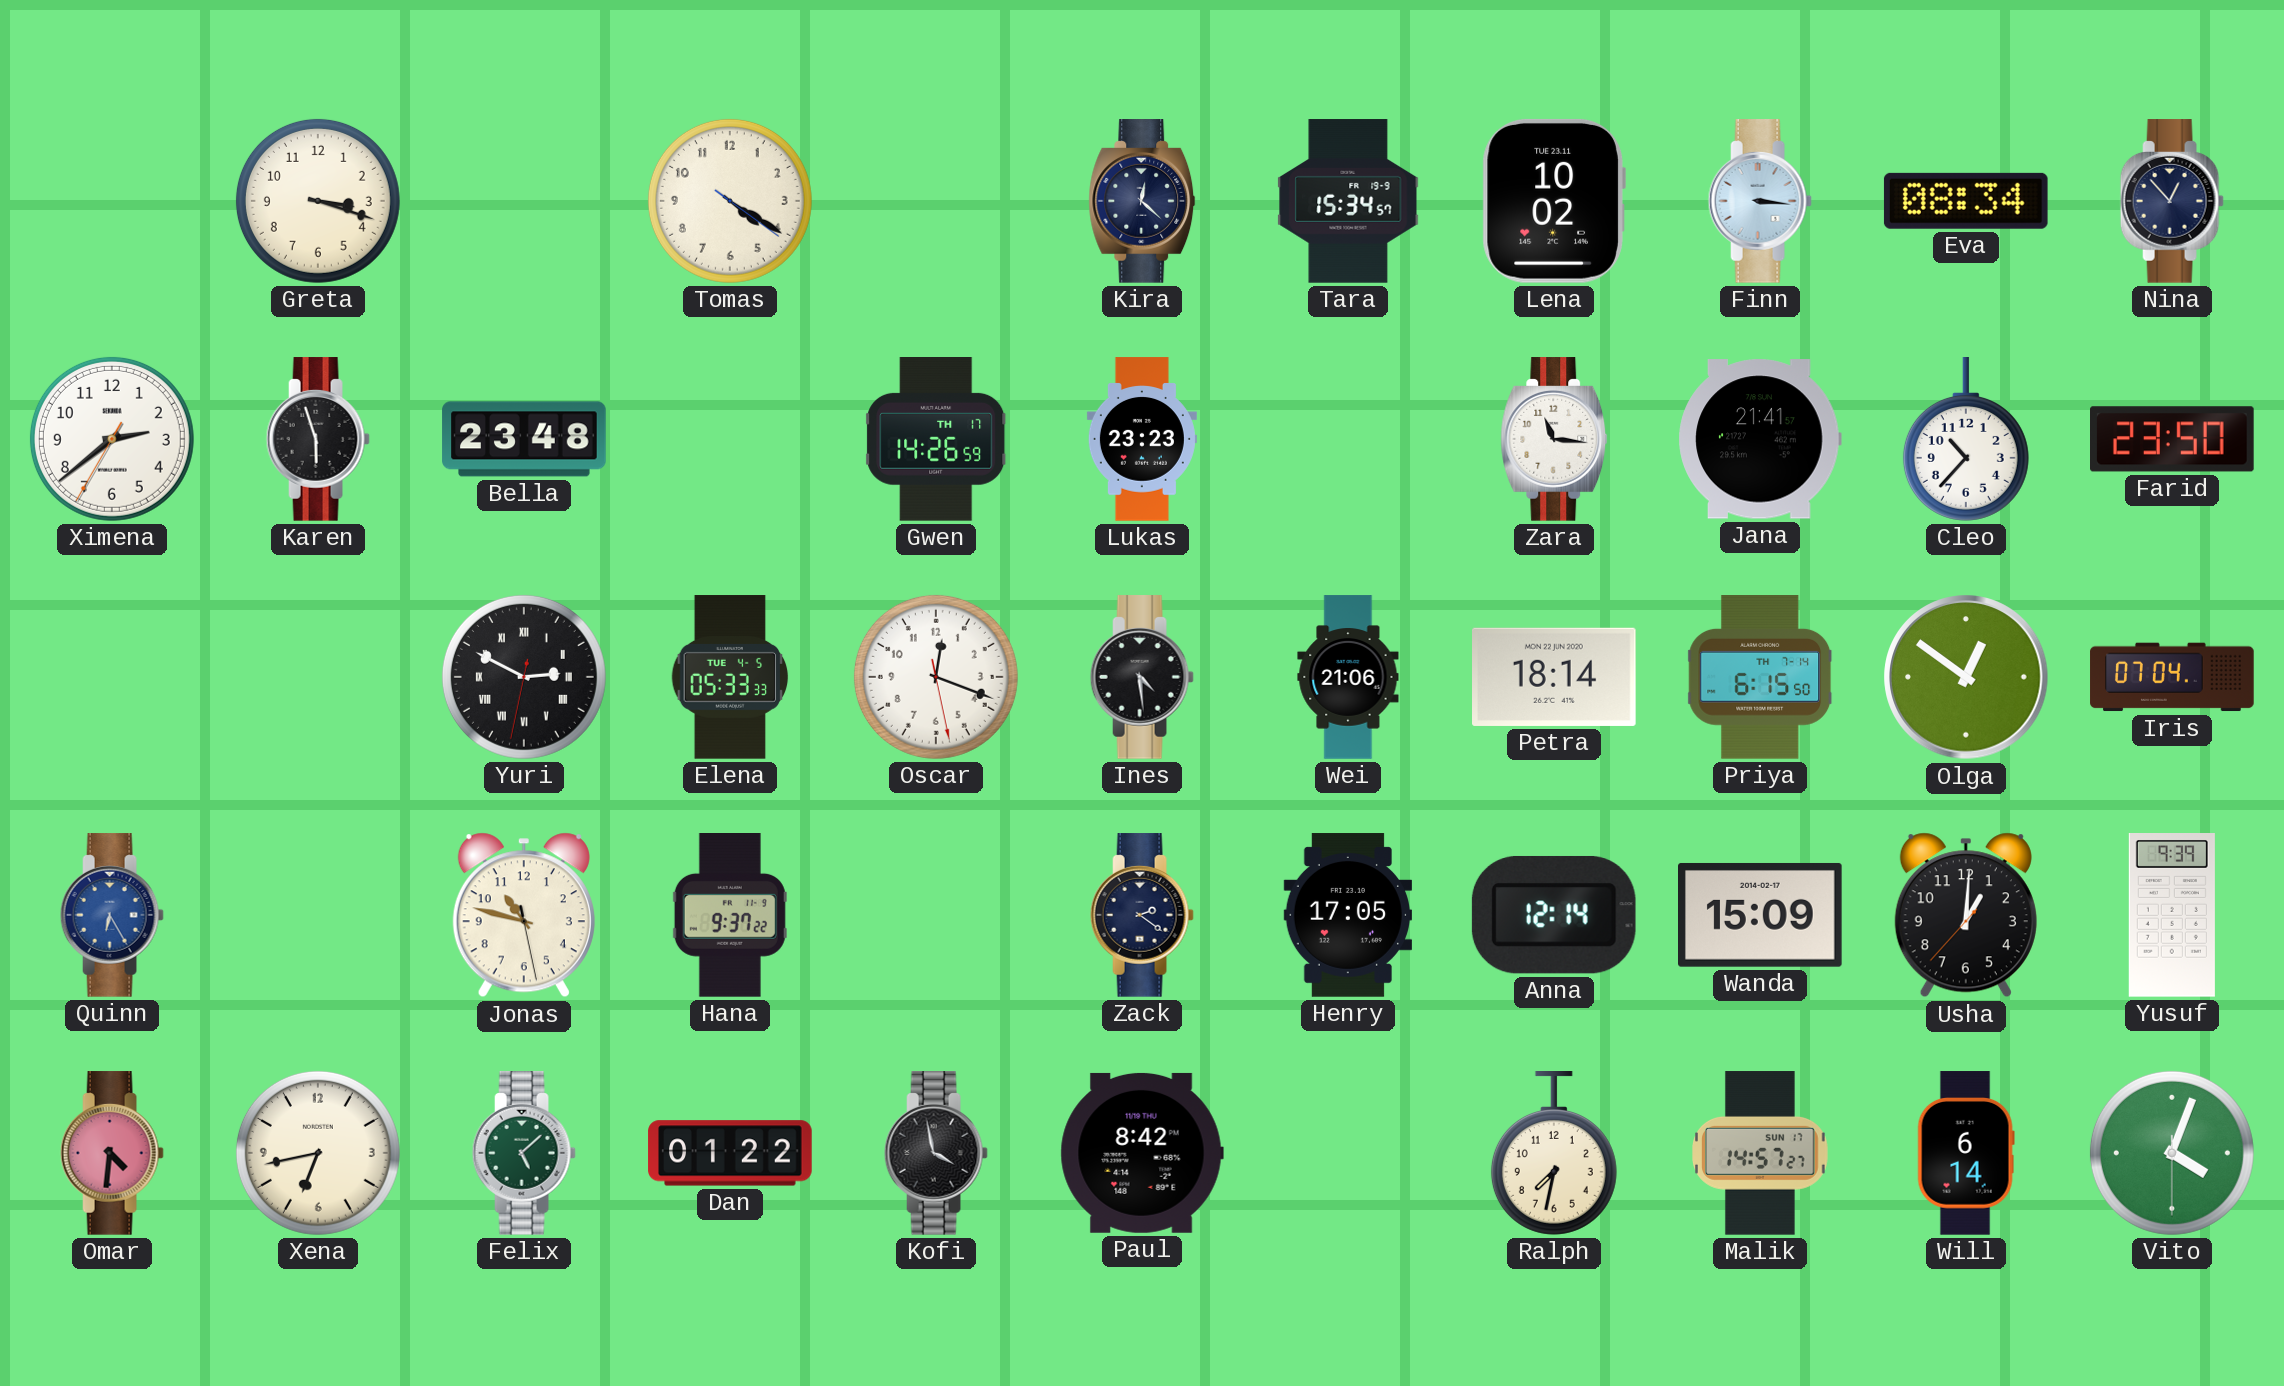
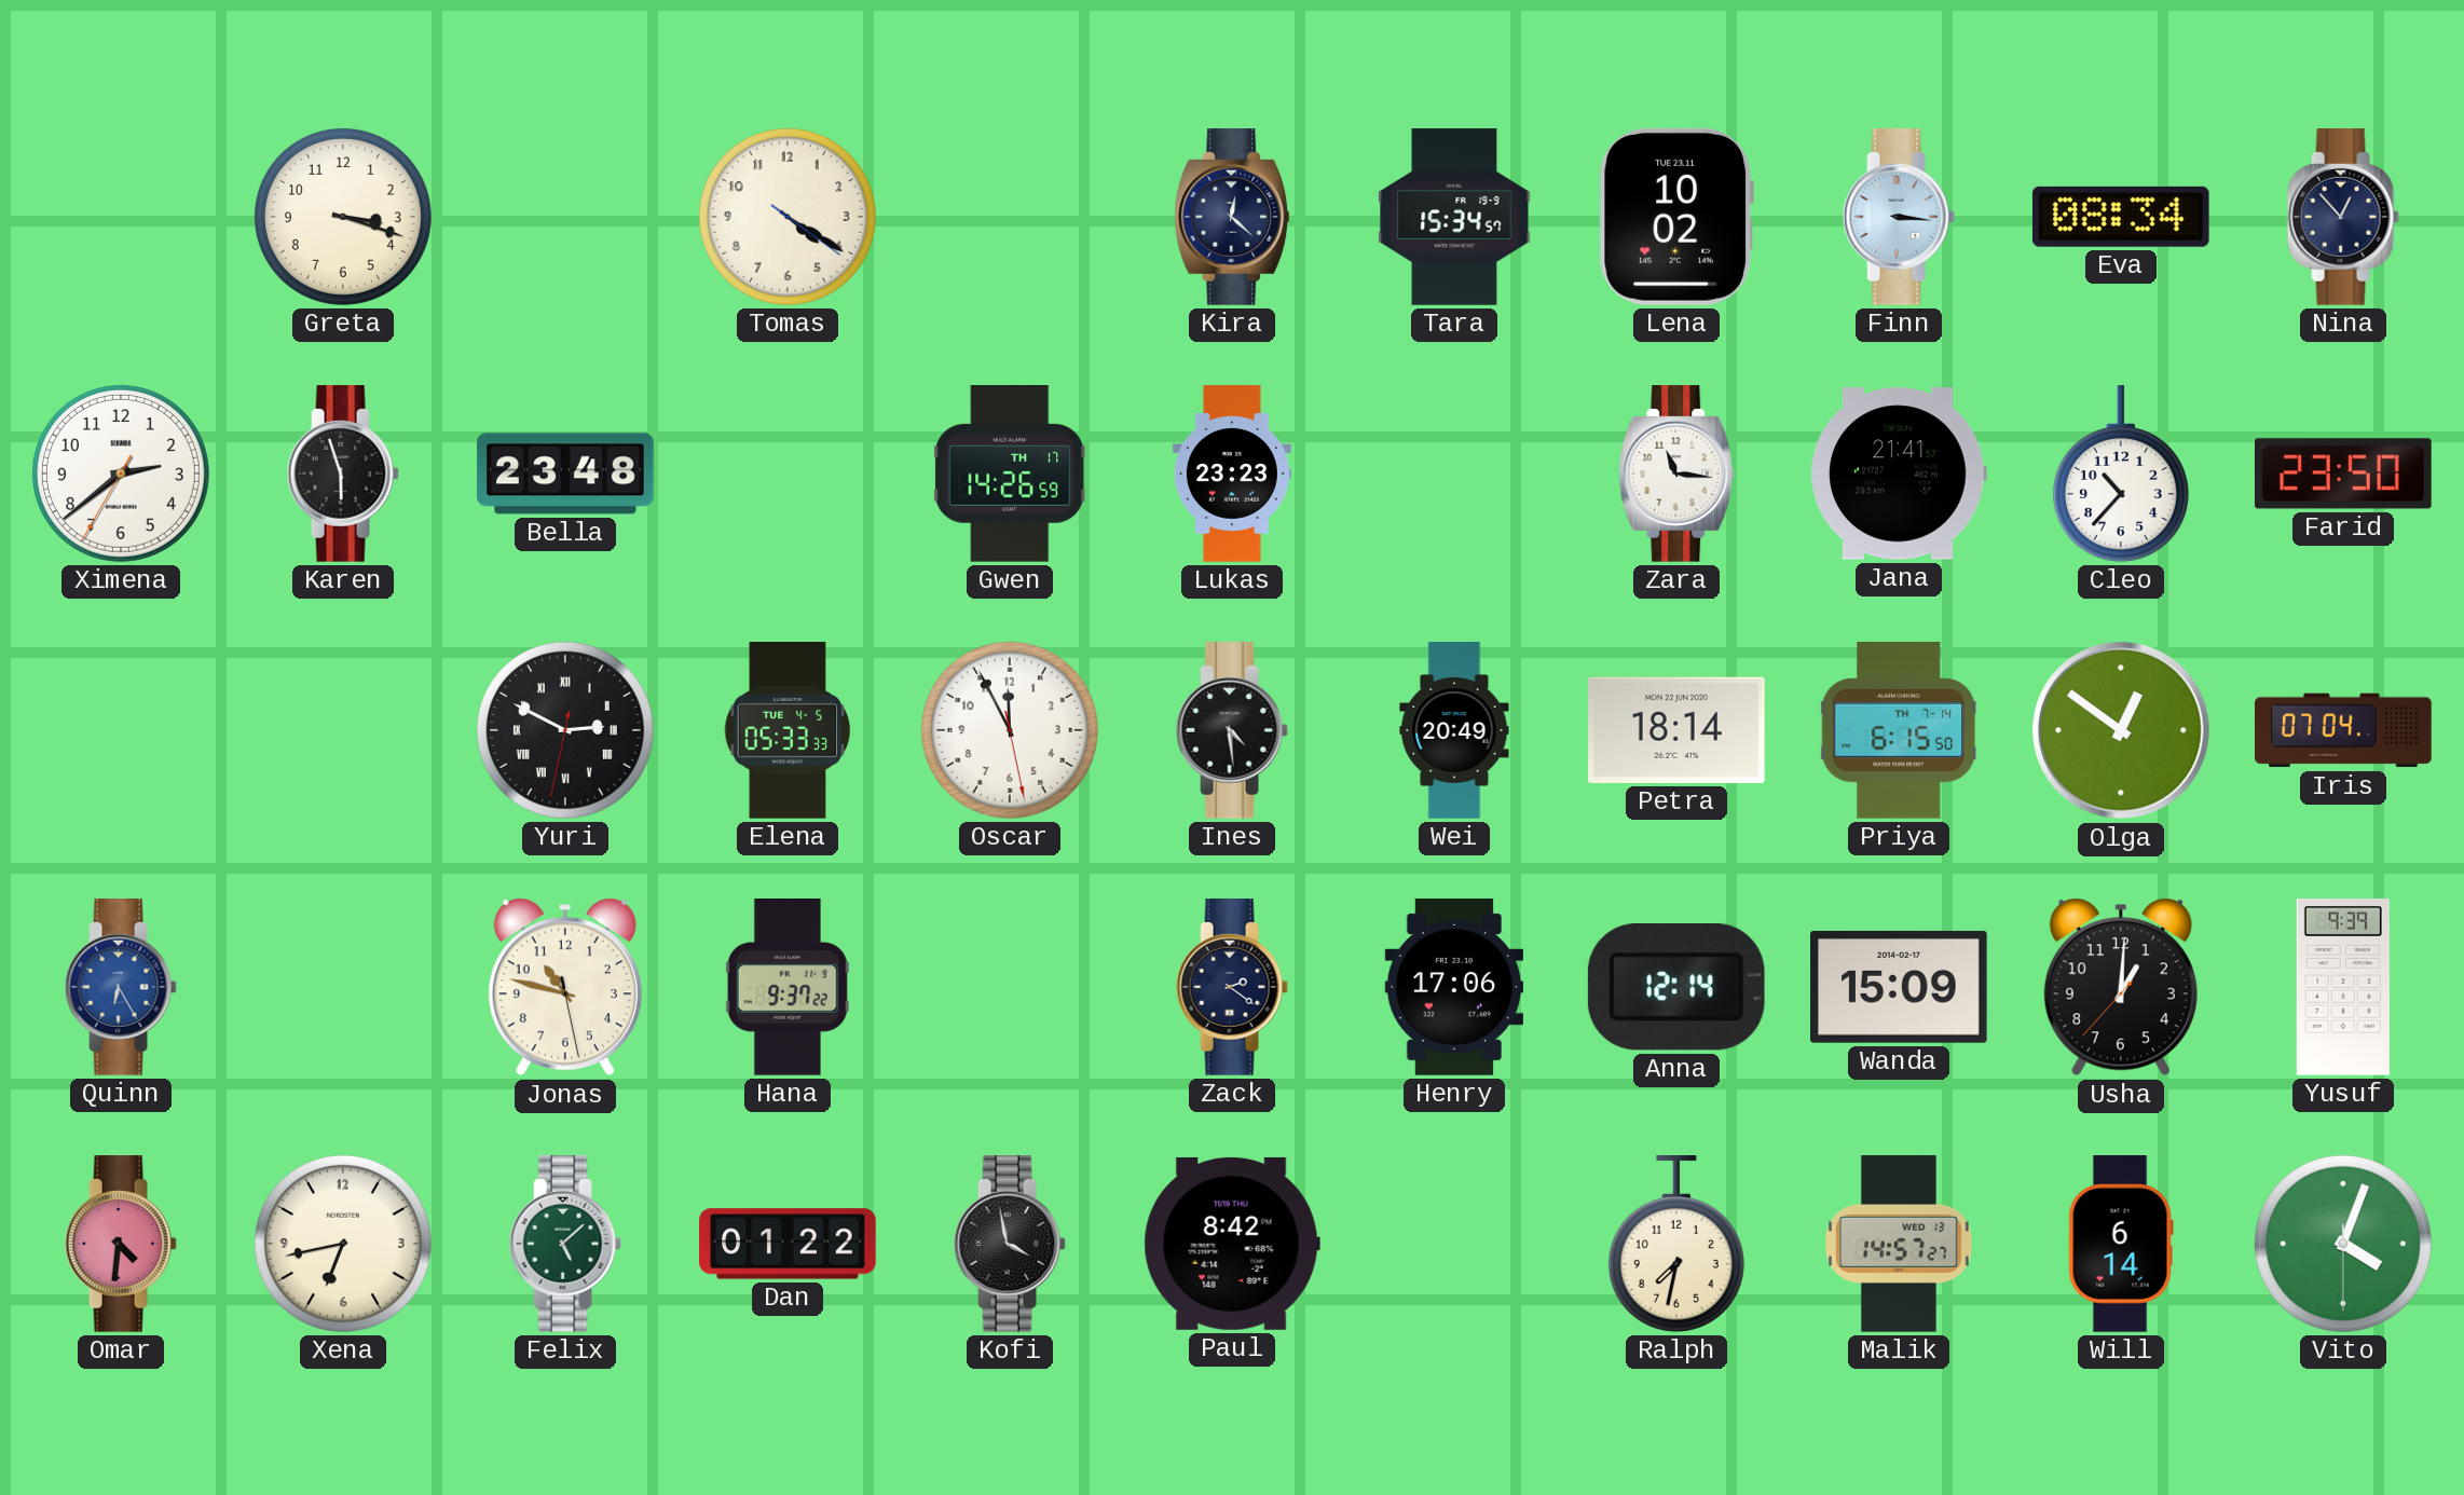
Oscar: 12:18 -> 11:55 (1010, 730)
Wei: 21:06 -> 20:49 (1454, 730)
Henry: 17:05 -> 17:06 (1453, 987)
Malik date: SUN 17 -> WED 13 (1900, 1244)
